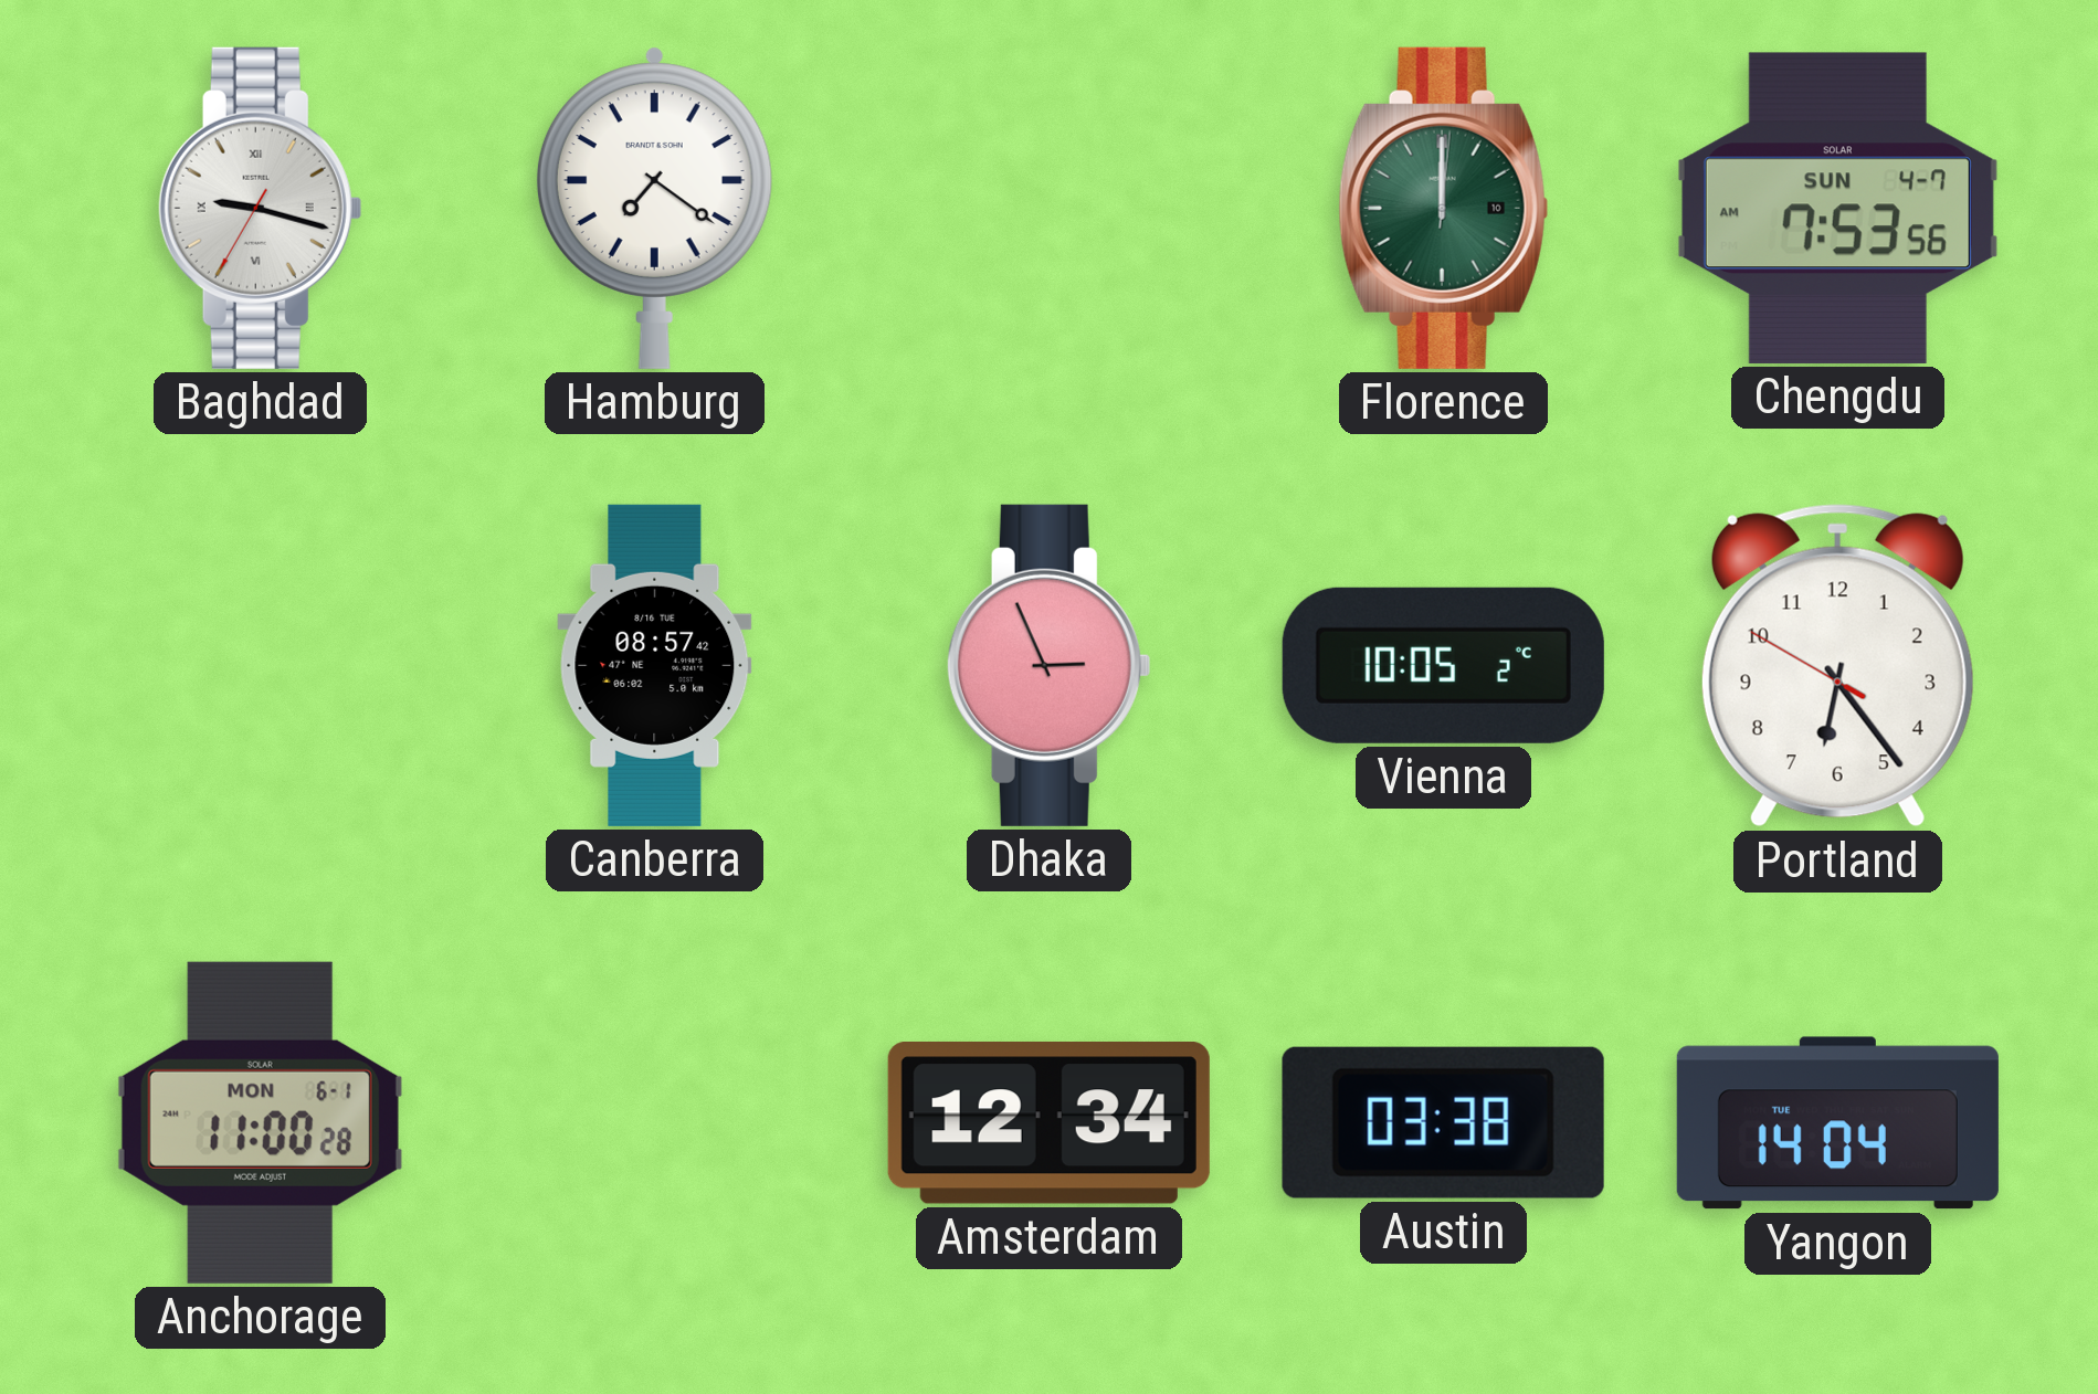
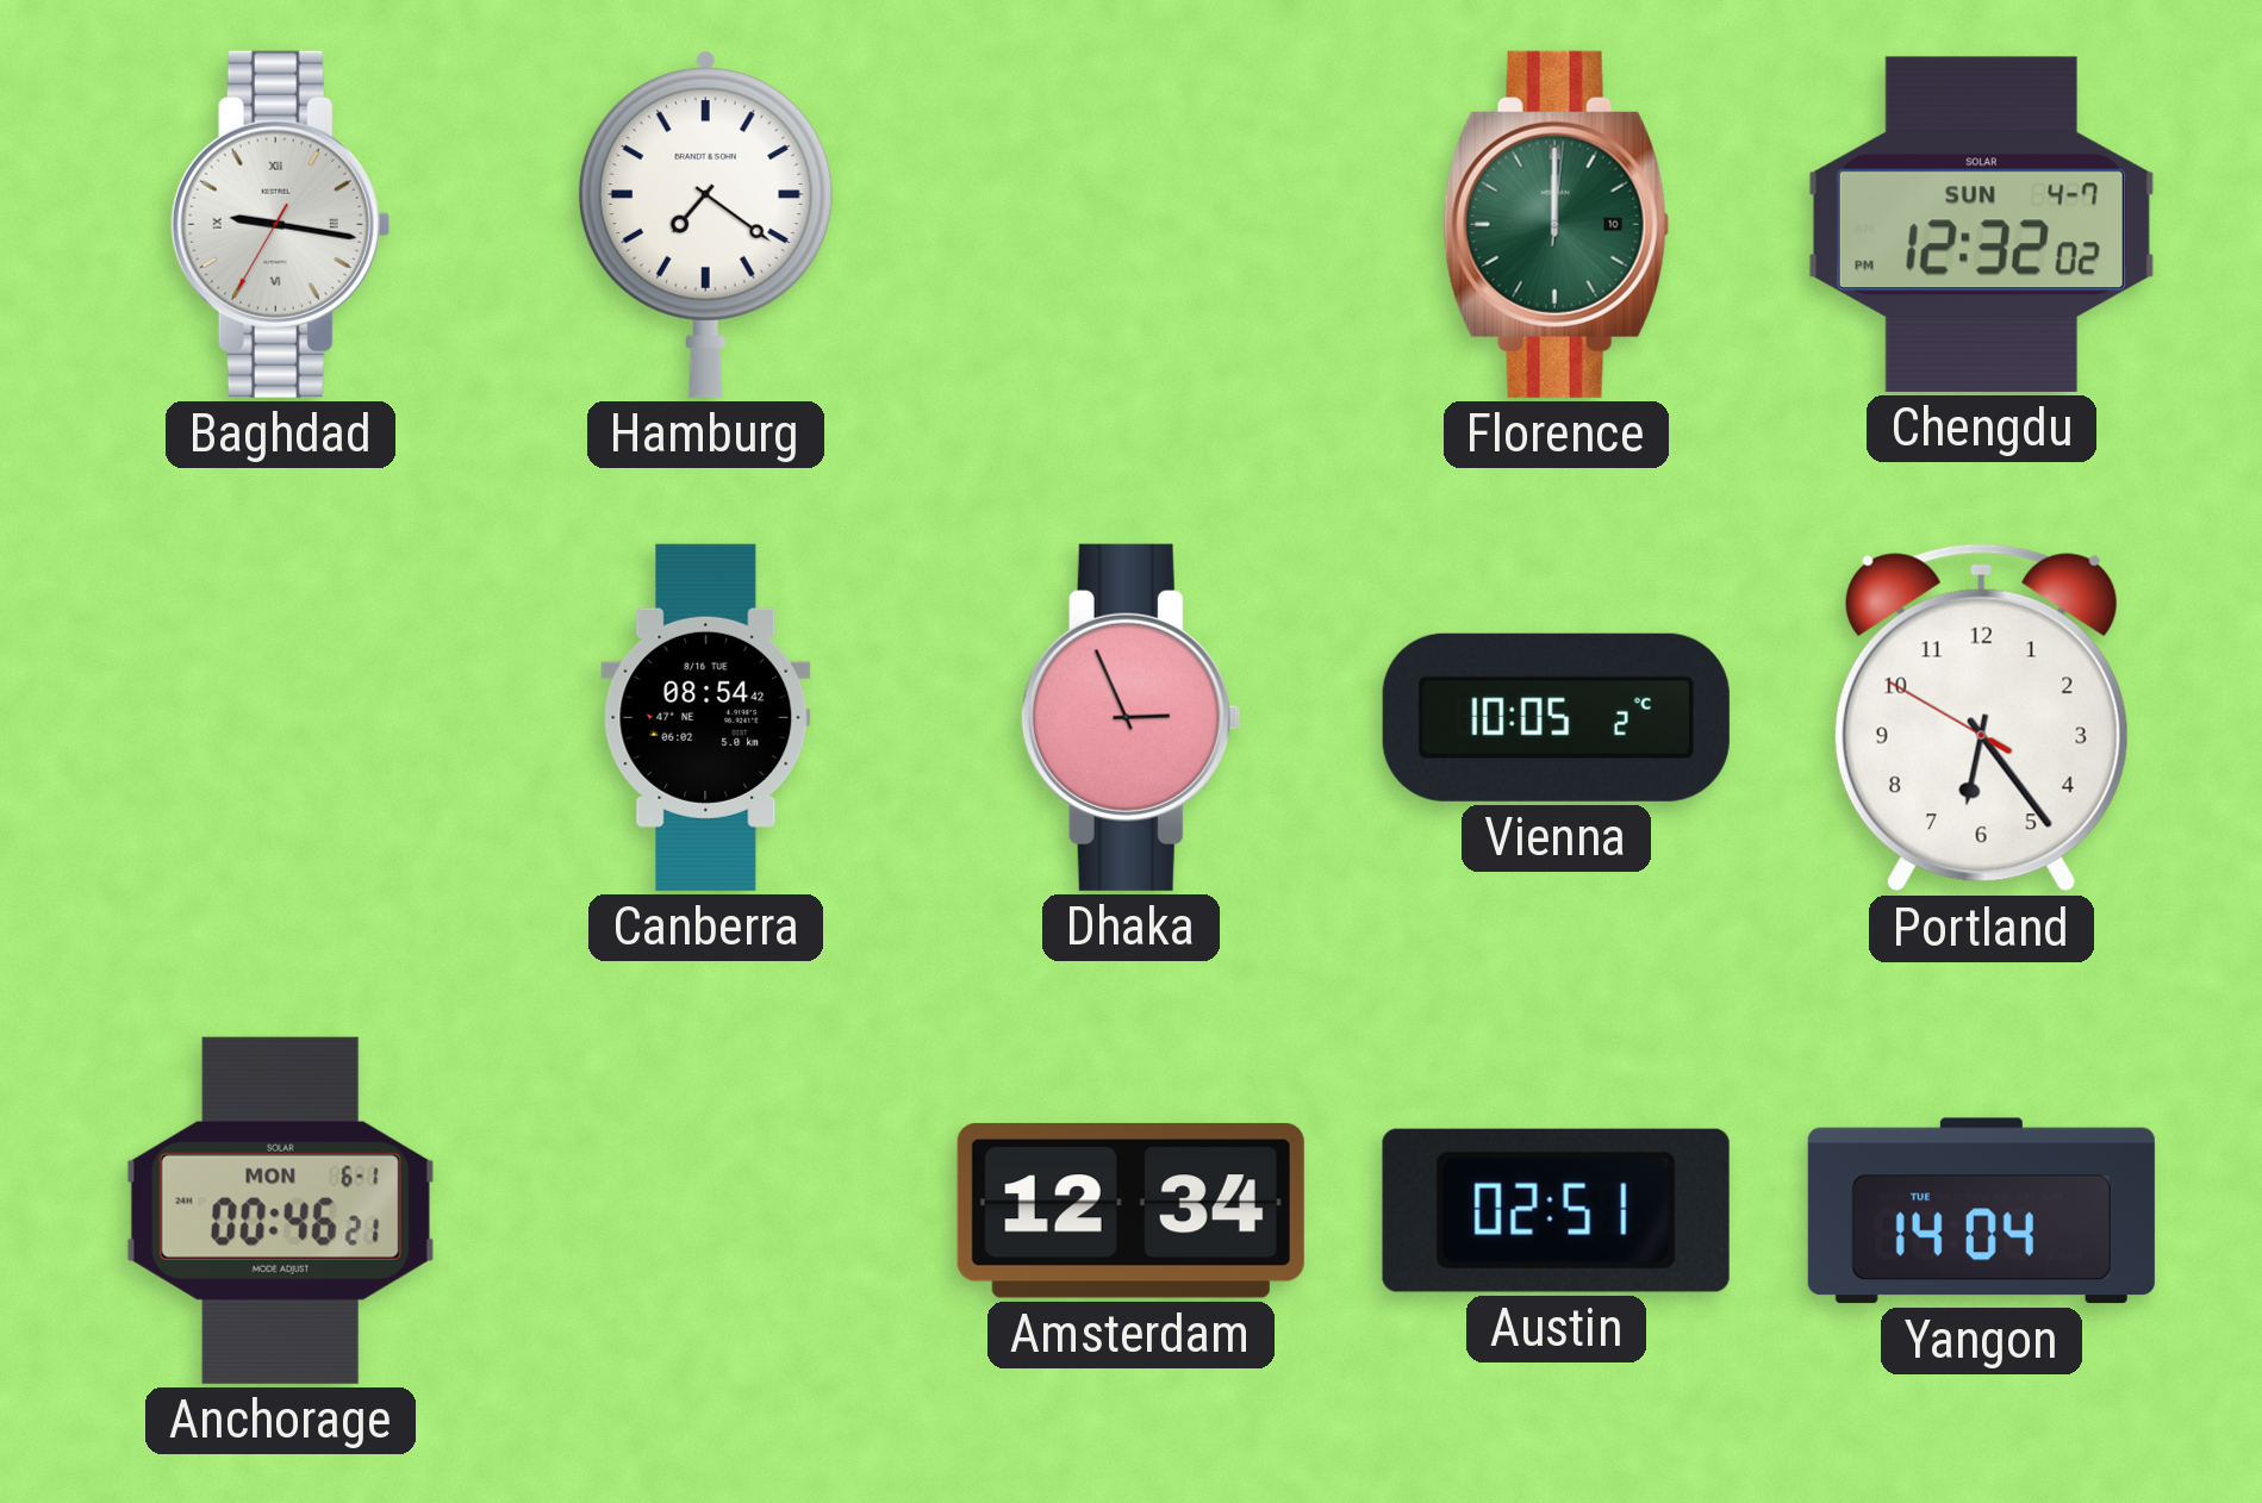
Baghdad: 9:17 -> 9:16 (280, 224)
Chengdu: 7:53 -> 12:32 (1981, 224)
Canberra: 08:57 -> 08:54 (706, 717)
Anchorage: 11:00 -> 00:46 (280, 1210)
Austin: 03:38 -> 02:51 (1556, 1210)
